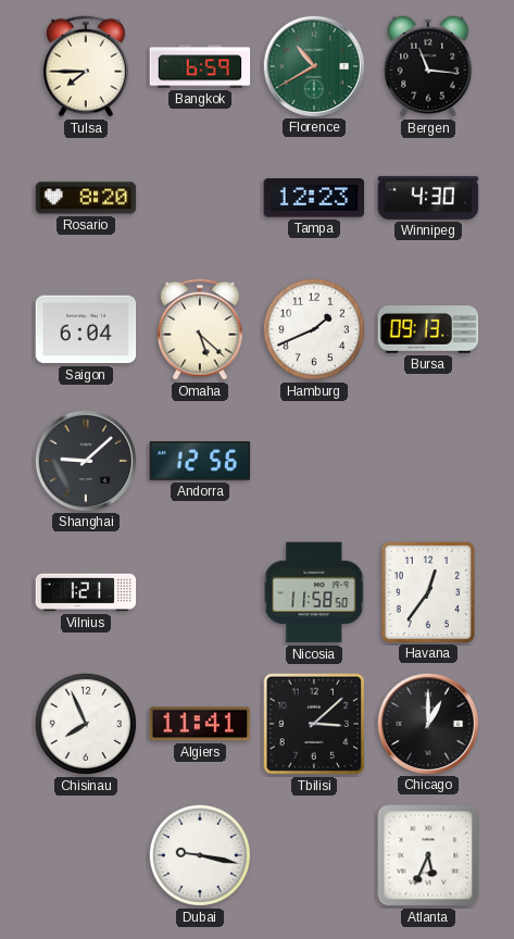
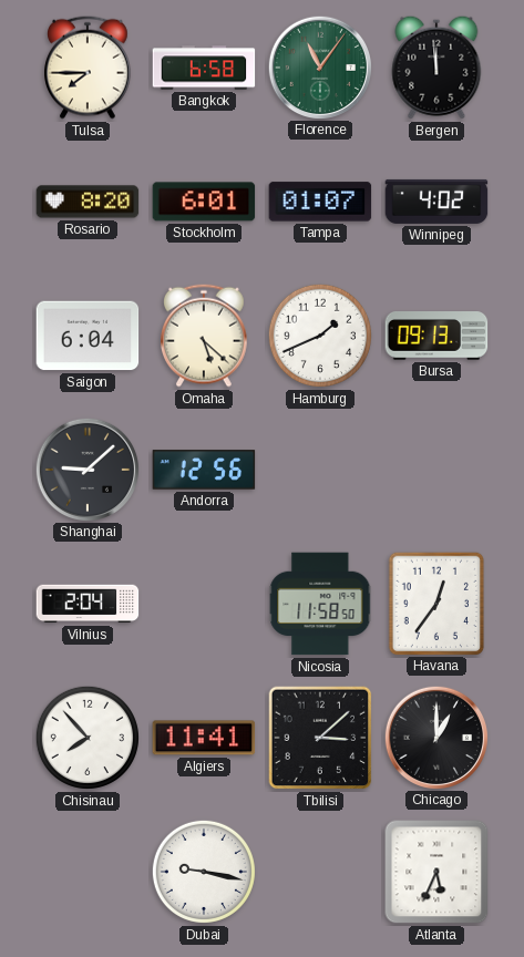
Bangkok: 6:59 -> 6:58 (204, 68)
Florence: 10:40 -> 11:06 (319, 66)
Bergen: 11:16 -> 11:59 (436, 68)
Stockholm: none -> 6:01 (204, 202)
Tampa: 12:23 -> 01:07 (320, 202)
Winnipeg: 4:30 -> 4:02 (436, 202)
Vilnius: 1:21 -> 2:04 (88, 604)
Chisinau: 7:56 -> 7:53 (88, 738)
